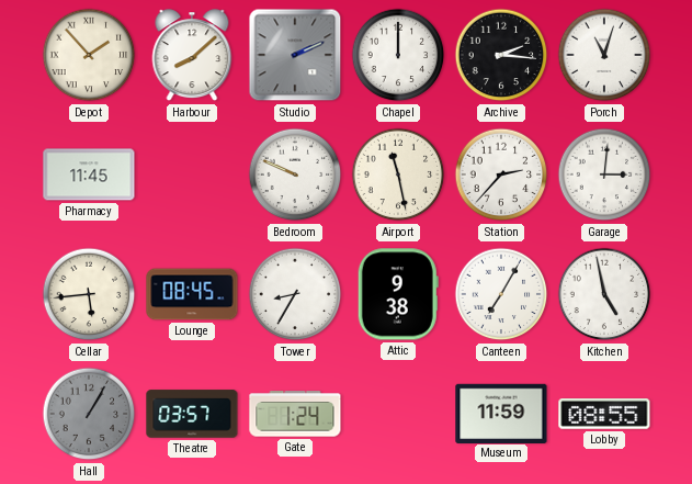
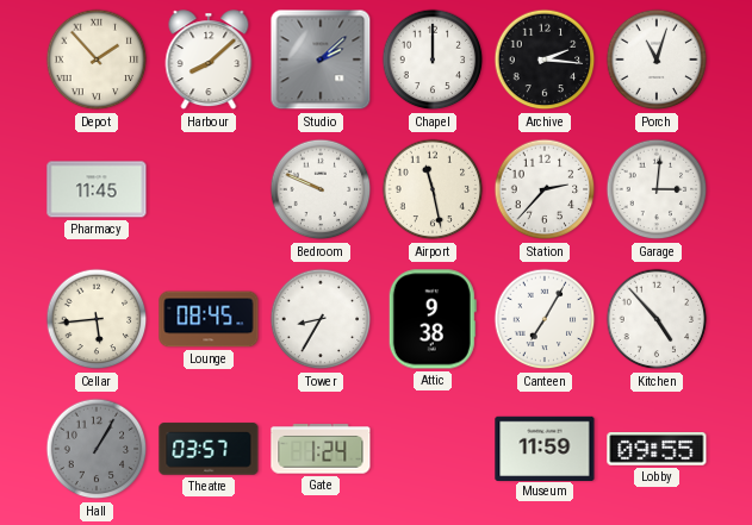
Studio: 2:11 -> 2:08 (321, 60)
Kitchen: 4:58 -> 4:53 (657, 319)
Lobby: 08:55 -> 09:55 (657, 449)
